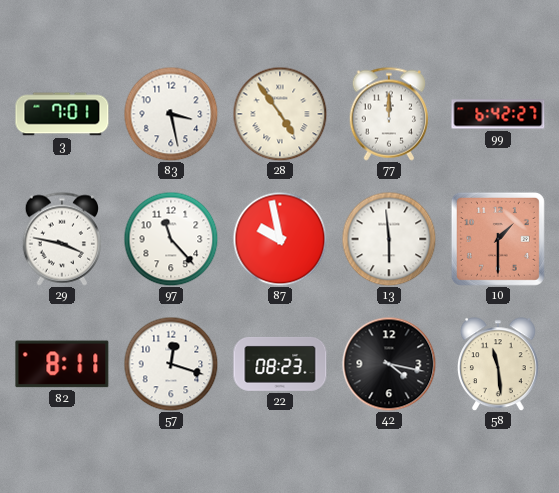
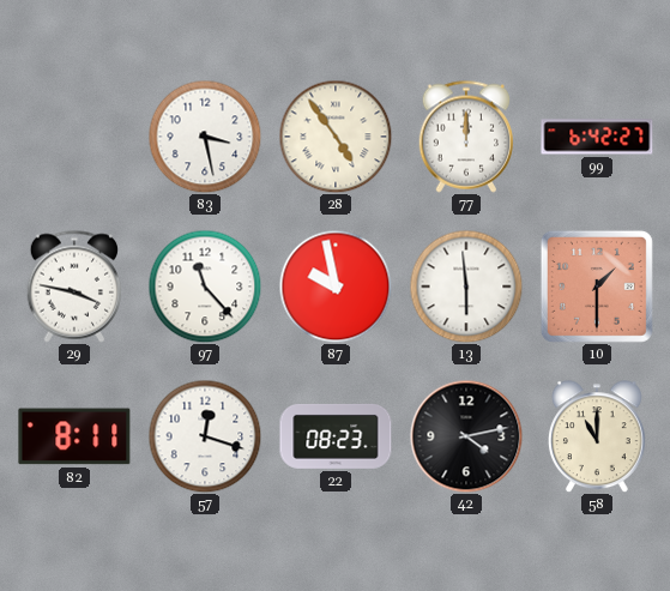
3: 7:01 -> none (62, 114)
42: 4:17 -> 4:13 (466, 436)
58: 11:29 -> 11:00 (597, 436)
